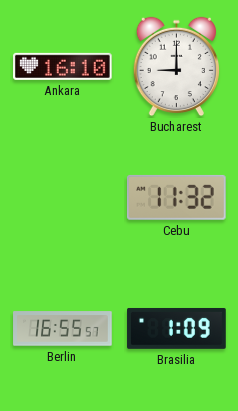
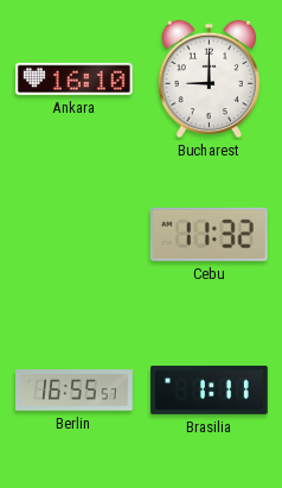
Brasilia: 1:09 -> 1:11 (210, 389)
